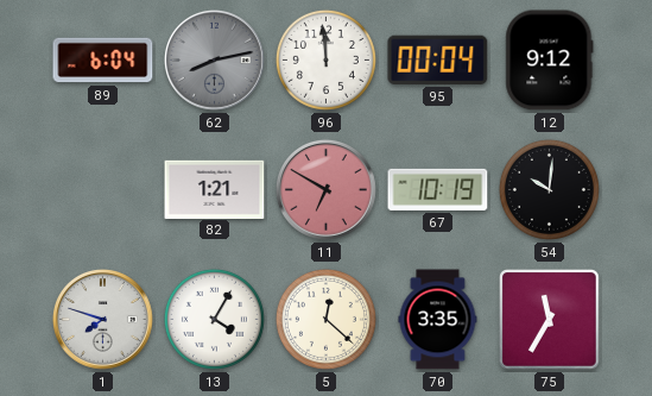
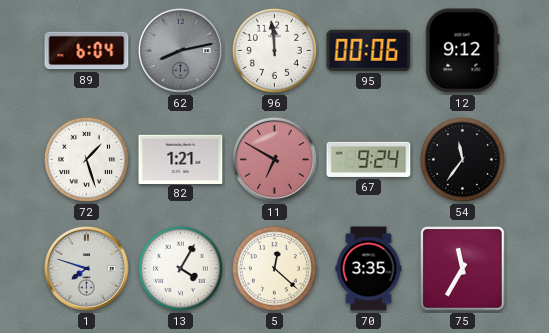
95: 00:04 -> 00:06 (369, 50)
72: none -> 1:27 (86, 159)
67: 10:19 -> 9:24 (369, 159)
54: 10:01 -> 11:36 (462, 159)
